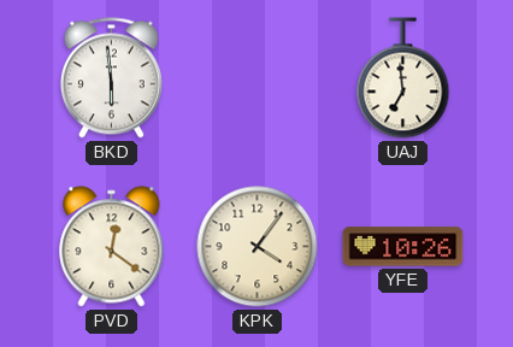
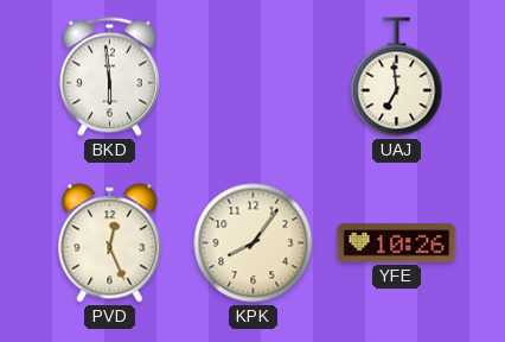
PVD: 12:21 -> 12:26 (110, 243)
KPK: 4:06 -> 8:06 (254, 243)
